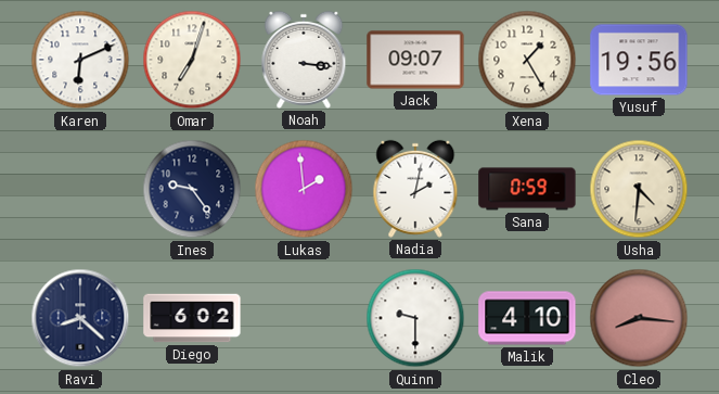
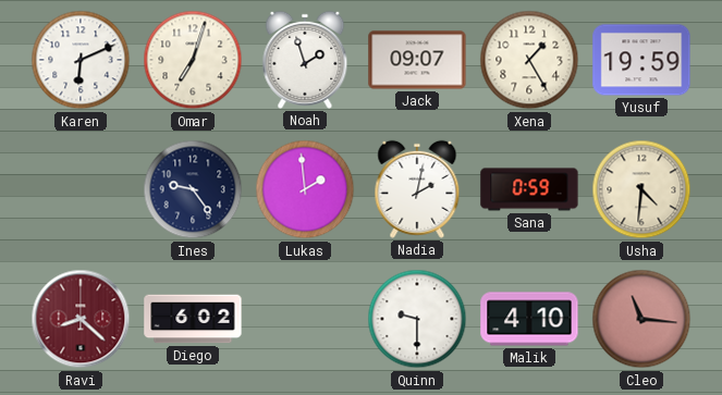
Noah: 3:16 -> 1:57 (305, 60)
Yusuf: 19:56 -> 19:59 (641, 60)
Ravi dial: navy -> burgundy (81, 319)
Cleo: 8:16 -> 11:16 (641, 319)
